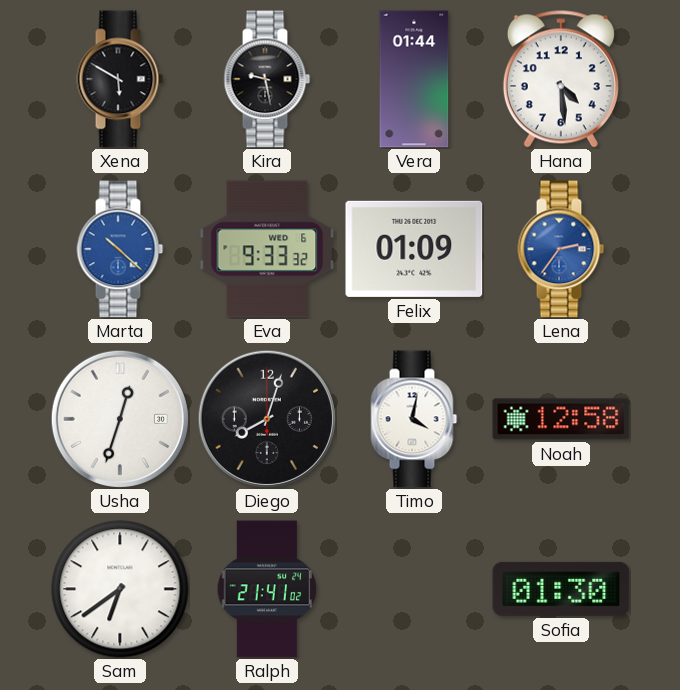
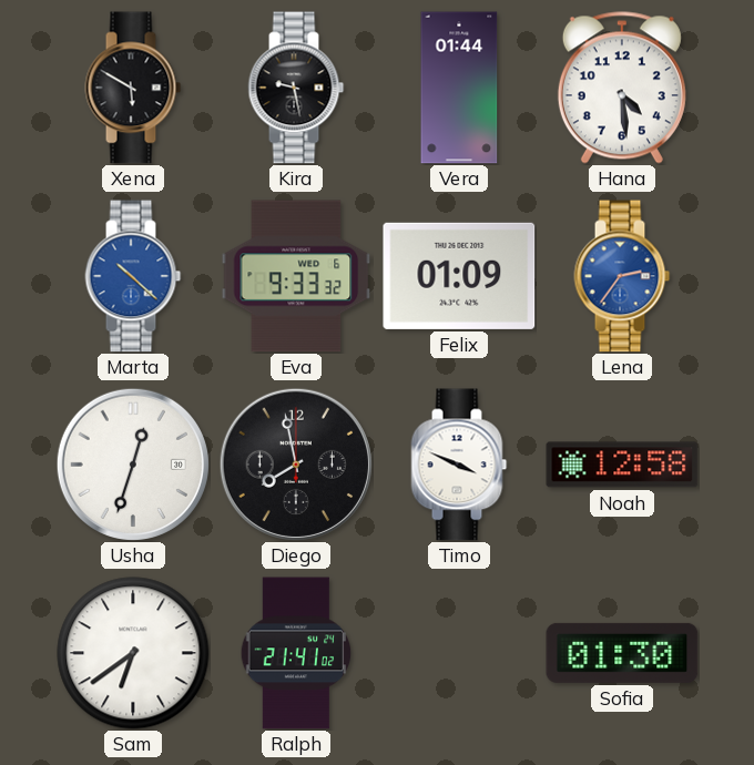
Diego: 8:03 -> 7:58 (296, 465)
Timo: 4:02 -> 3:49 (459, 465)
